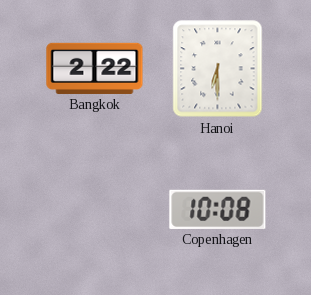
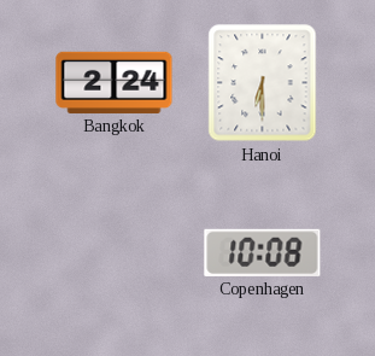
Bangkok: 2:22 -> 2:24 (115, 82)
